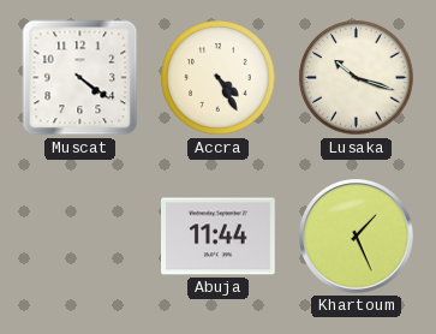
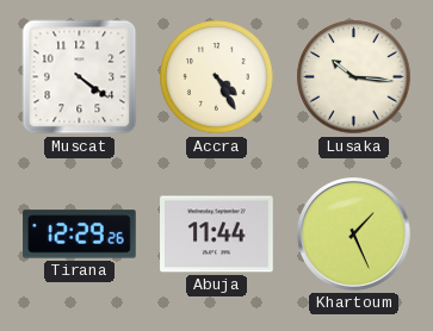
Lusaka: 10:18 -> 10:16 (354, 77)
Tirana: none -> 12:29 (80, 235)
